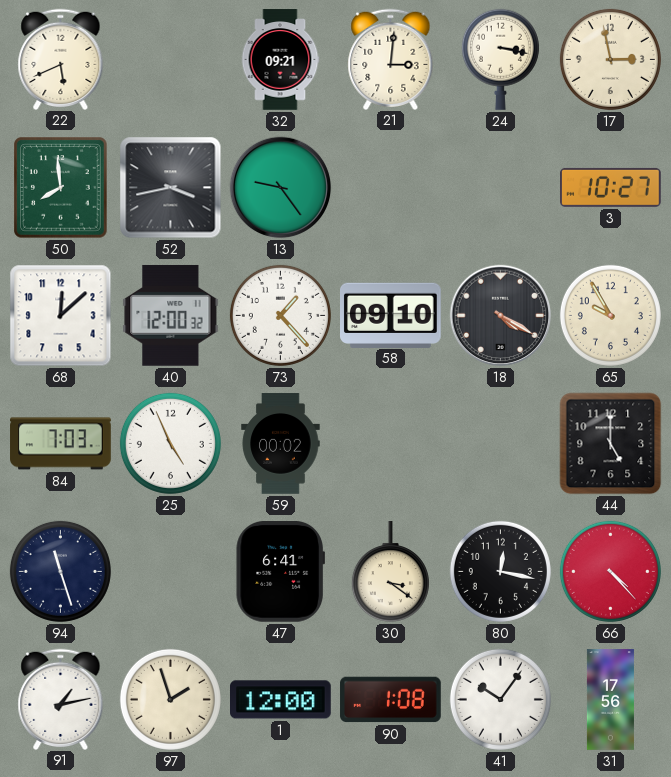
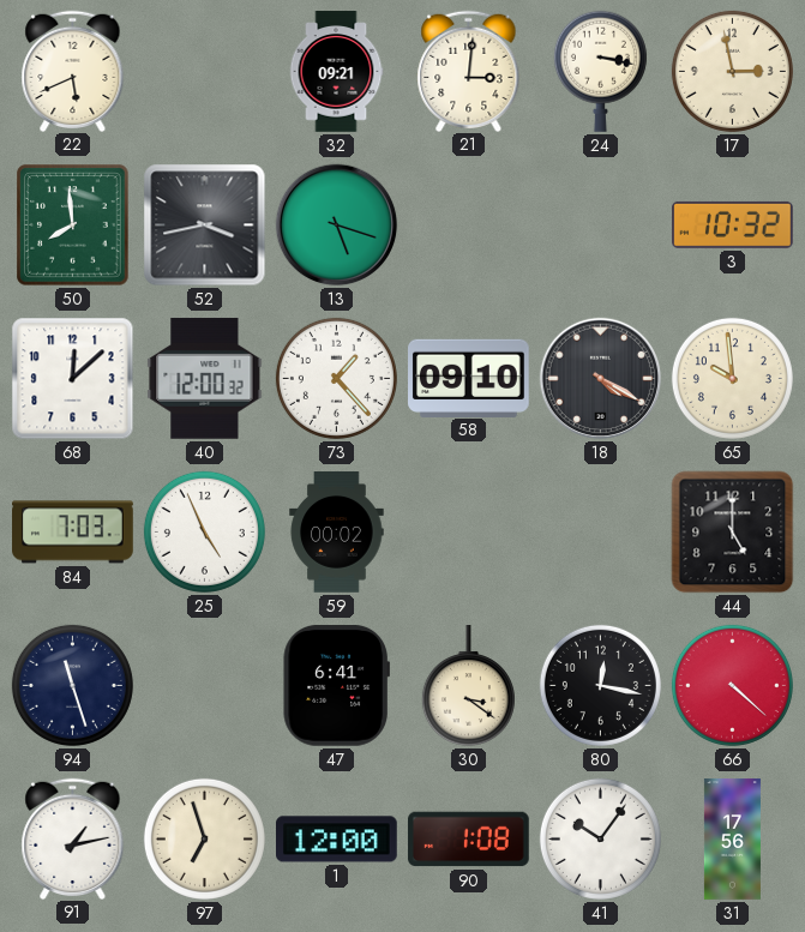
13: 9:24 -> 5:18 (337, 226)
3: 10:27 -> 10:32 (733, 224)
65: 9:55 -> 9:59 (732, 378)
66: 4:23 -> 4:22 (732, 685)
97: 1:57 -> 6:57 (204, 838)
